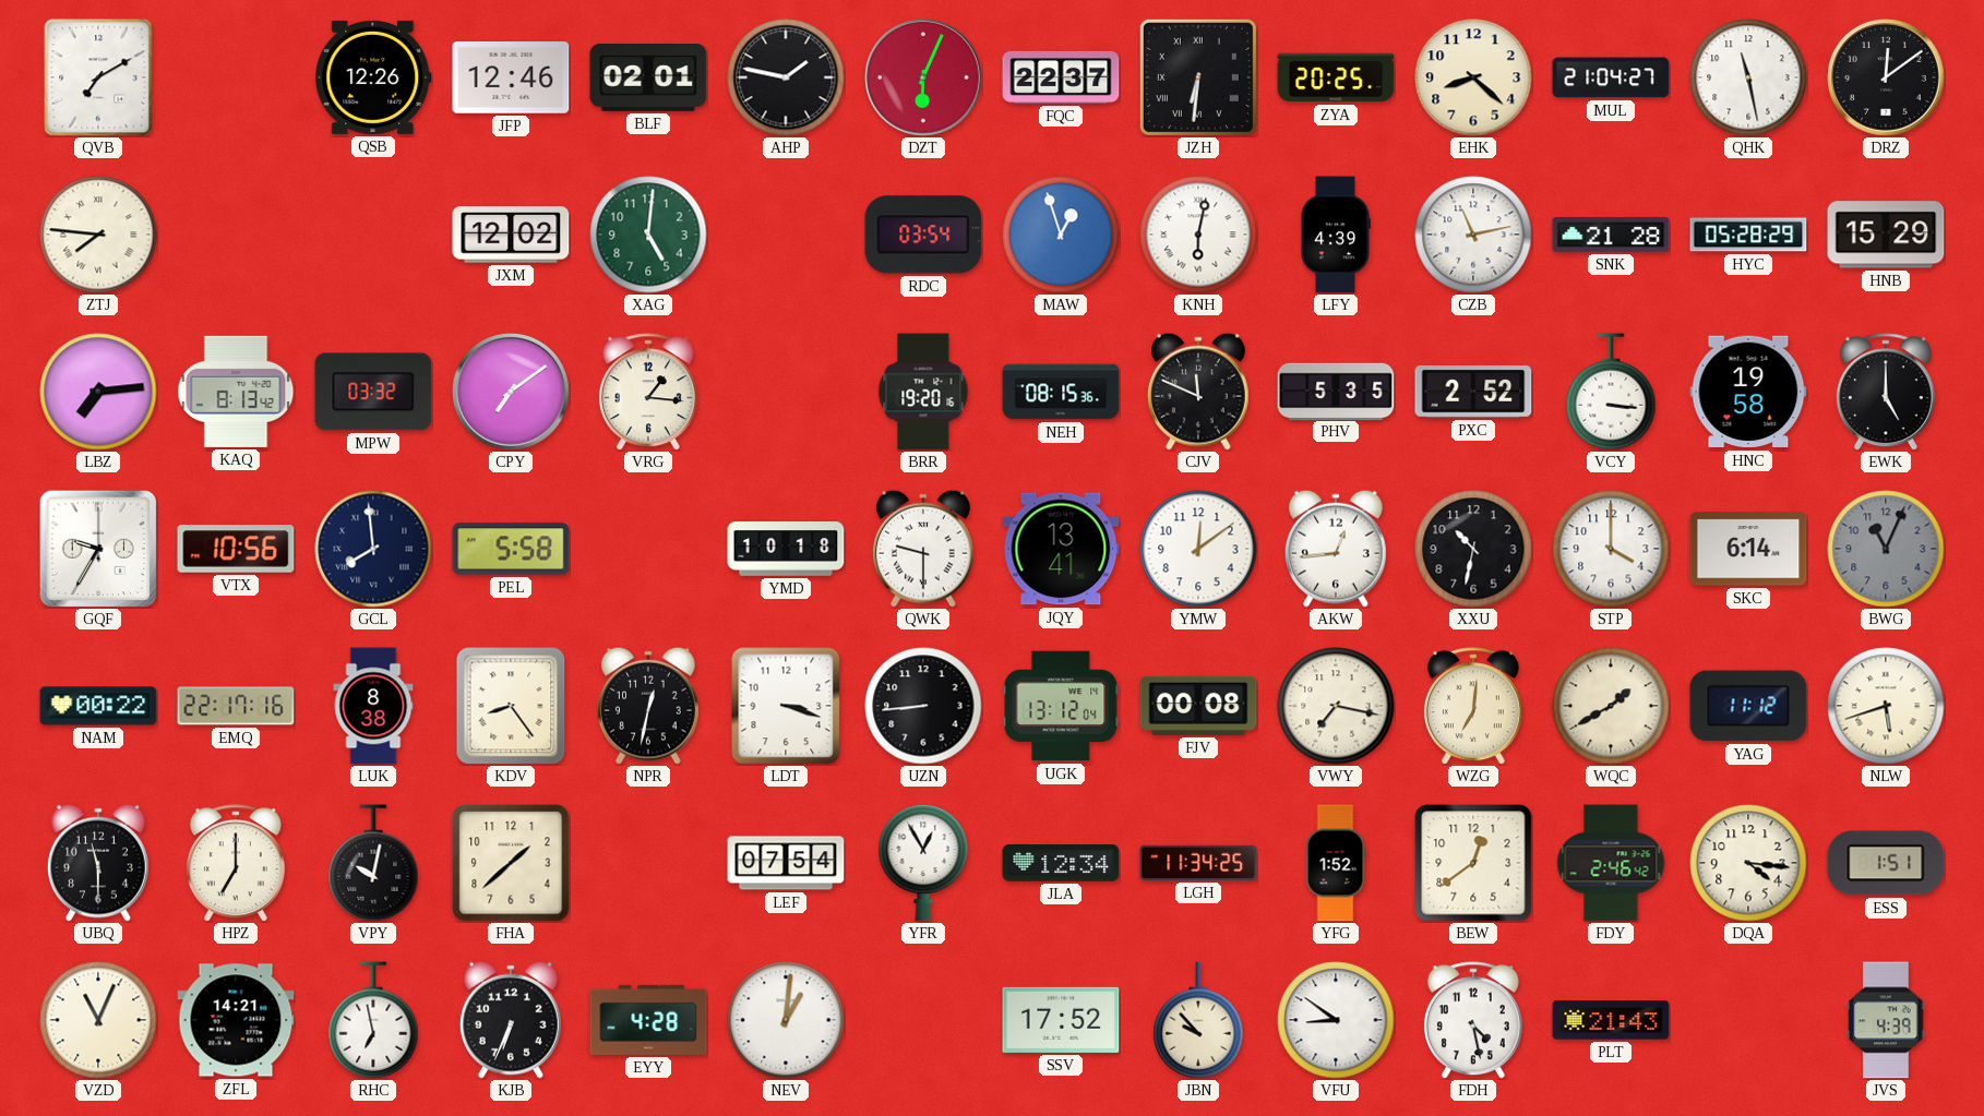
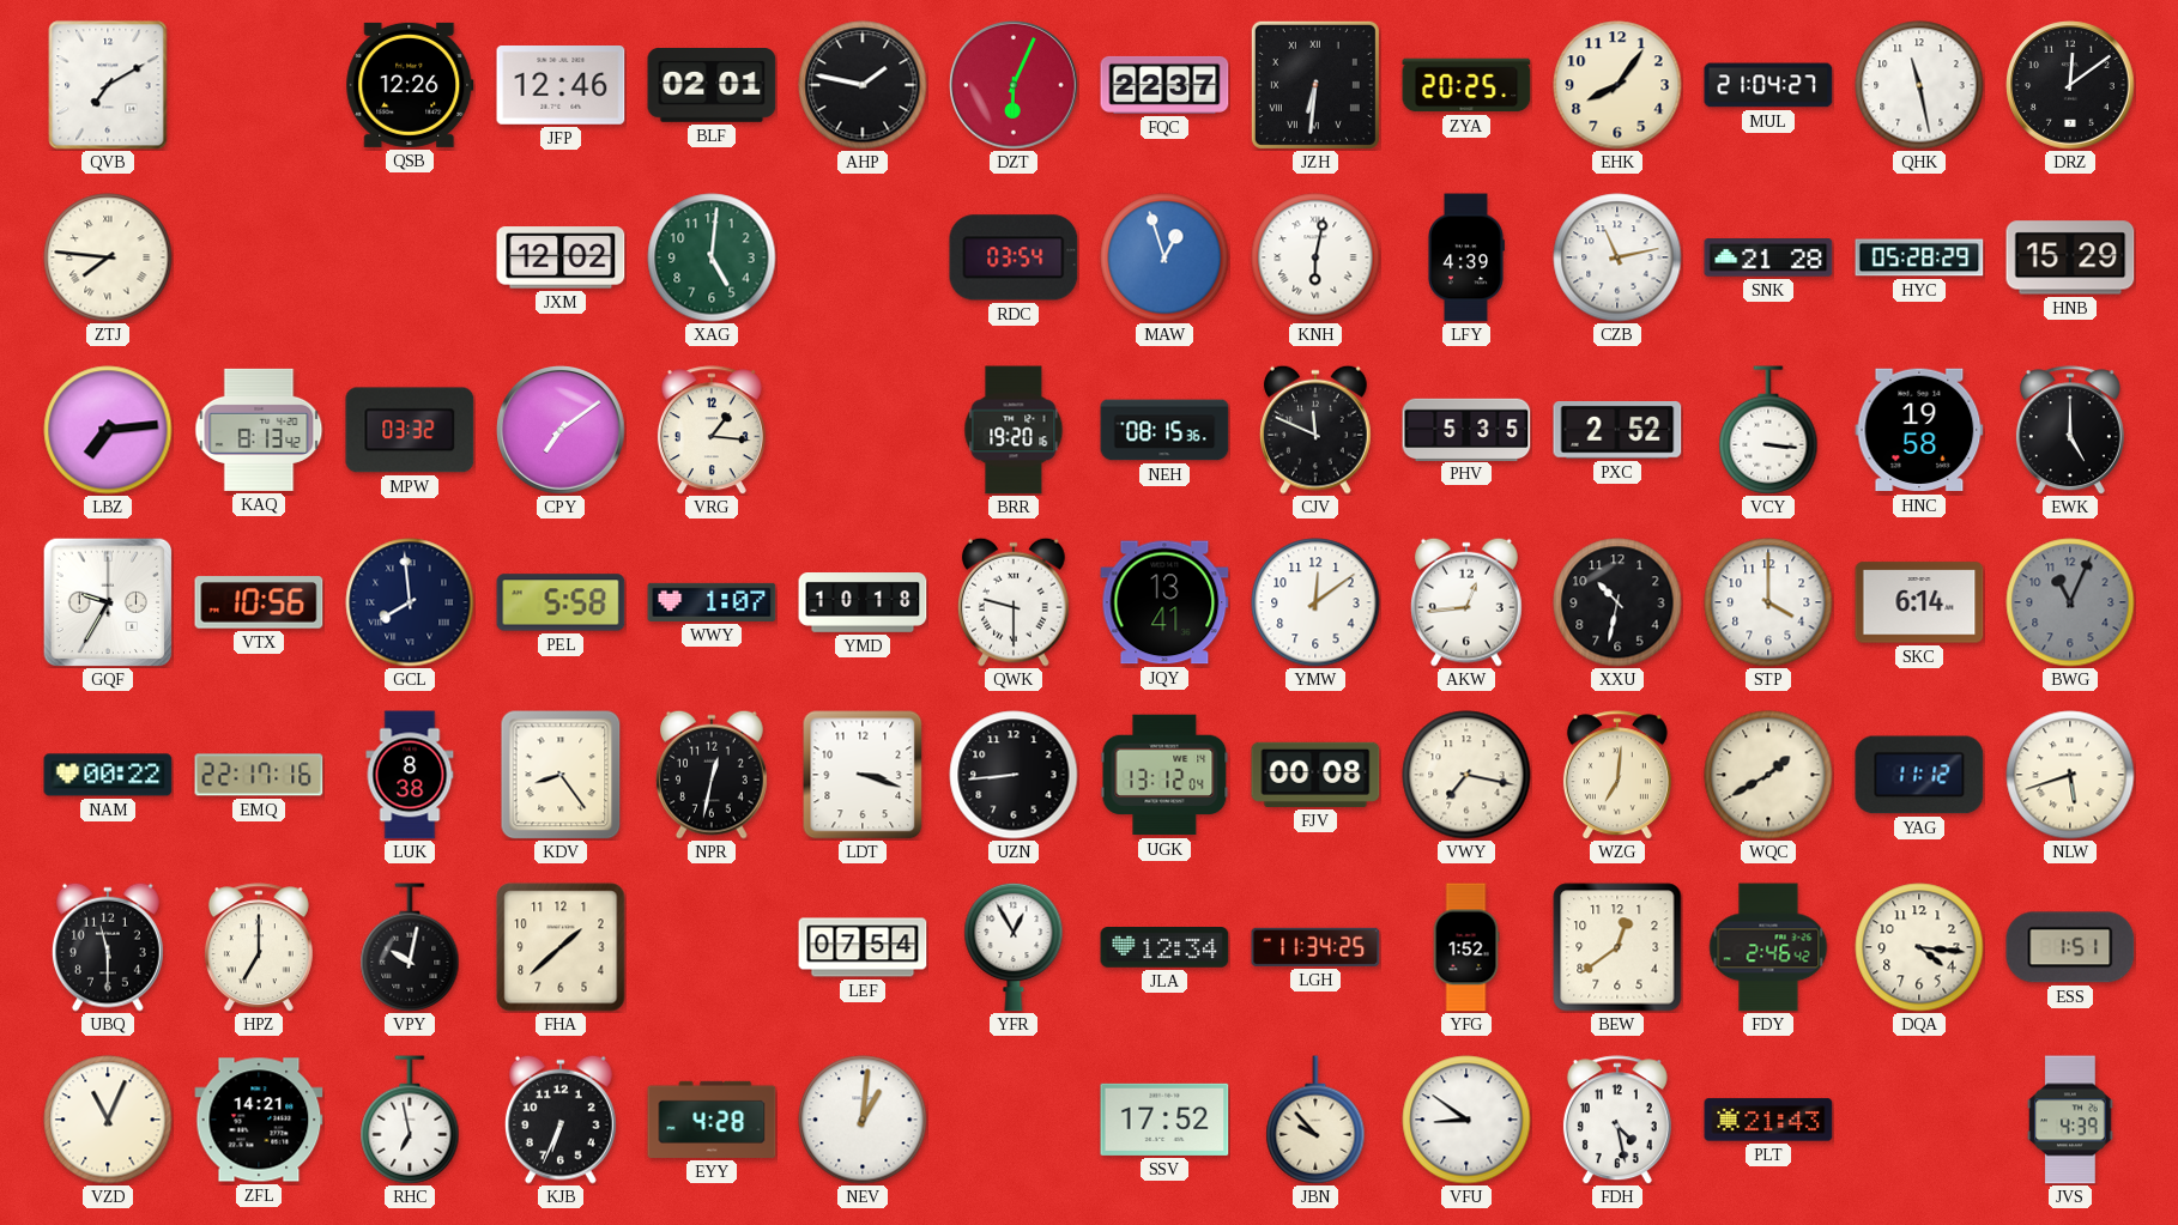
EHK: 8:22 -> 8:06 (1617, 85)
WWY: none -> 1:07 (712, 602)
